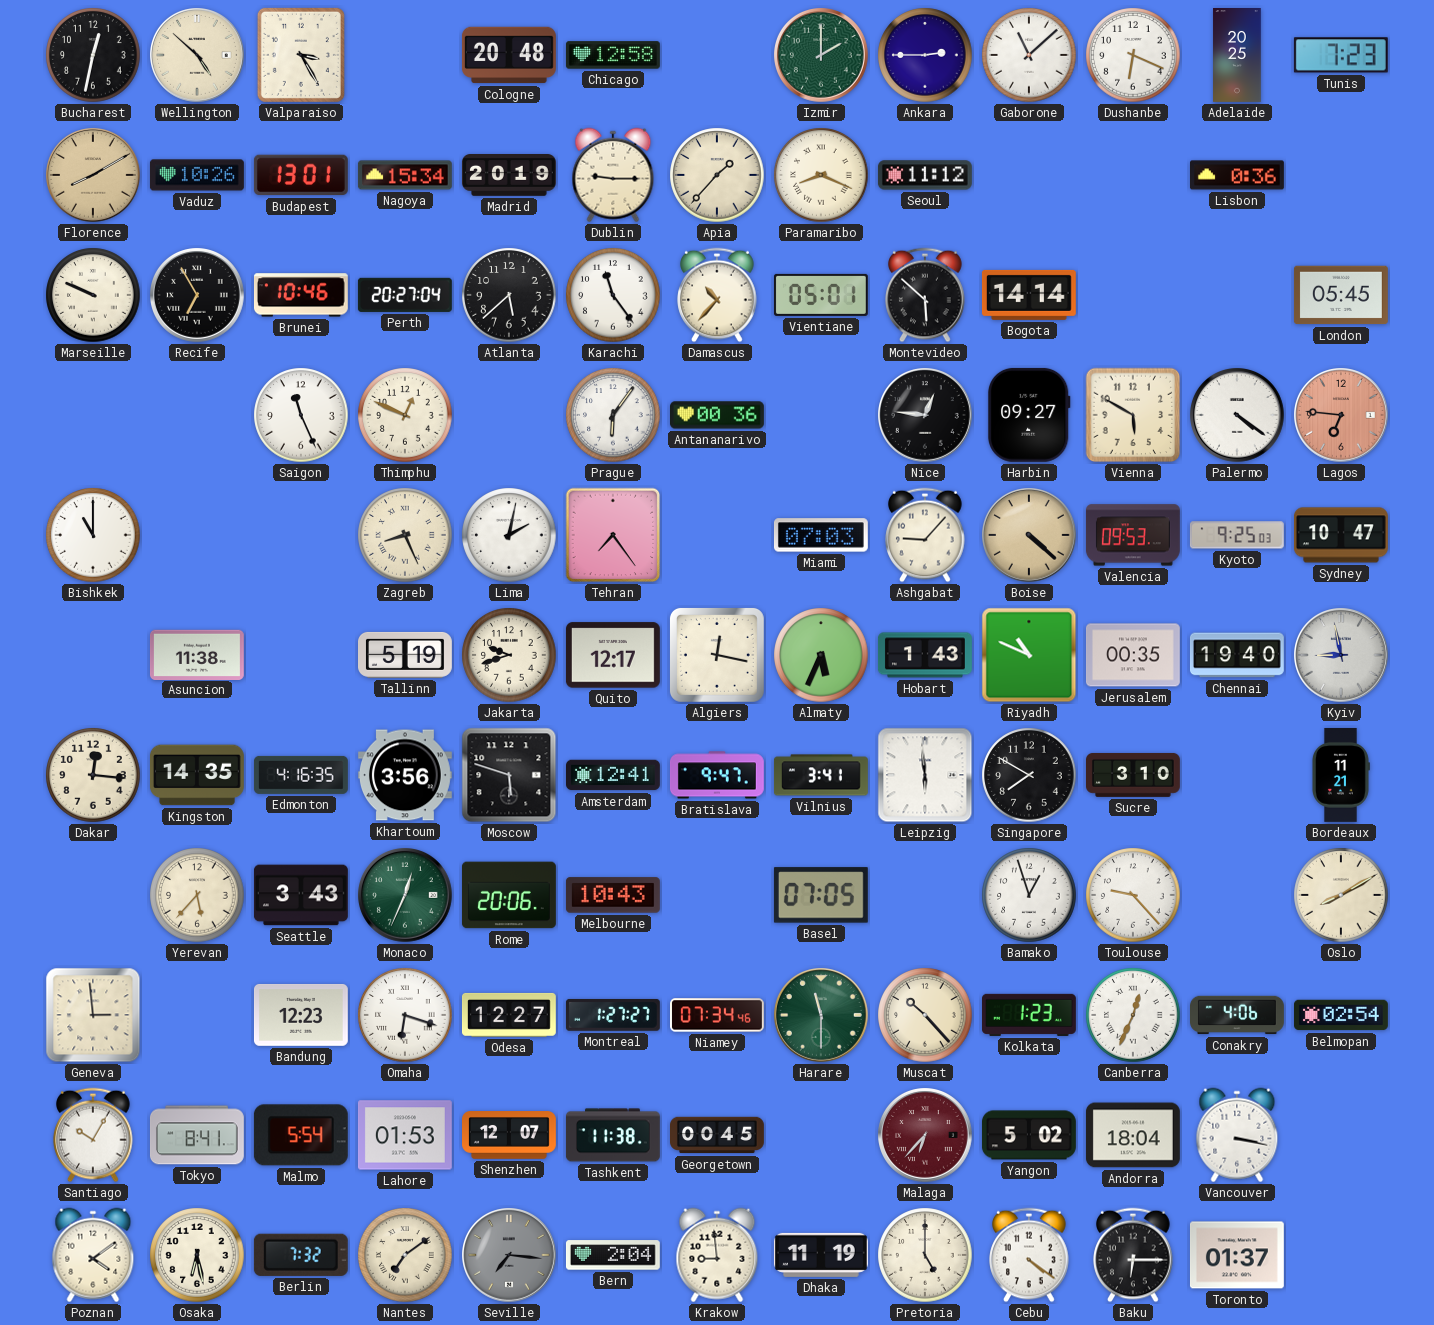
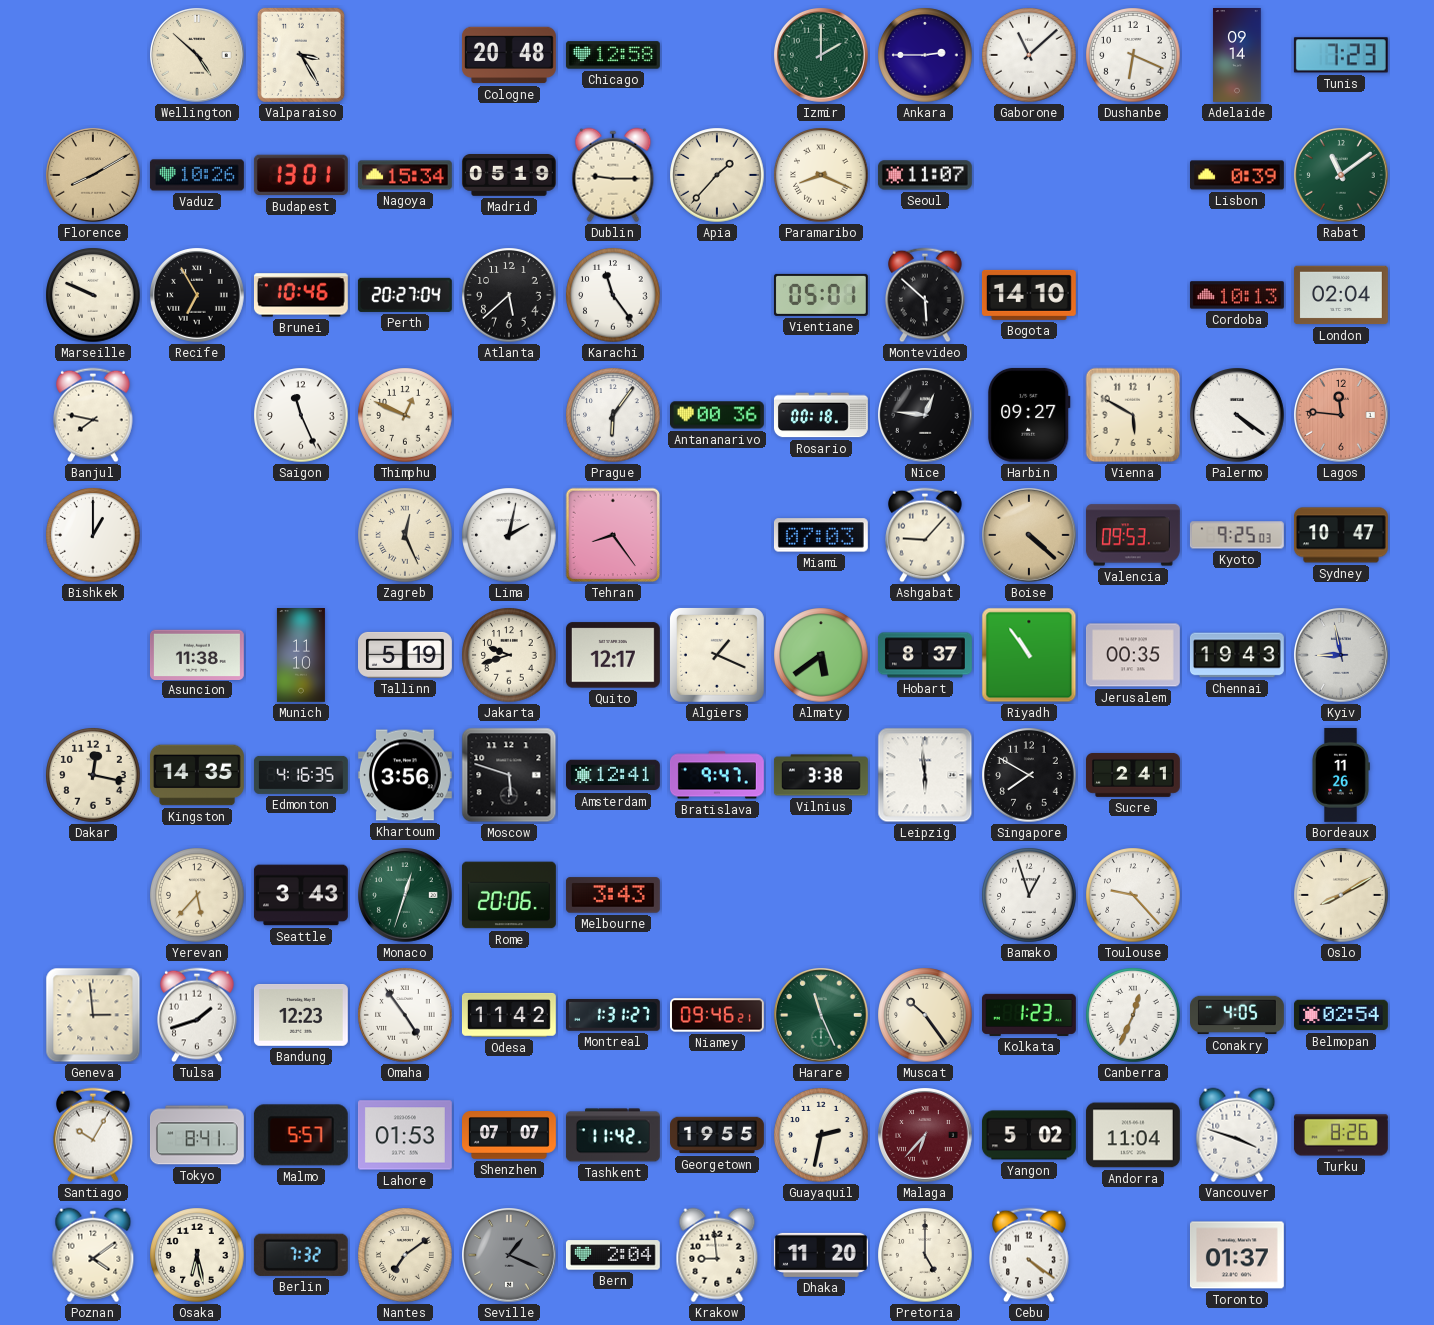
Bucharest: 12:32 -> none (93, 55)
Adelaide: 20:25 -> 09:14 (1237, 56)
Madrid: 20:19 -> 05:19 (509, 176)
Seoul: 11:12 -> 11:07 (925, 175)
Lisbon: 0:36 -> 0:39 (1238, 175)
Rabat: none -> 11:09 (1342, 176)
Damascus: 10:37 -> none (717, 295)
Bogota: 14:14 -> 14:10 (1029, 295)
Cordoba: none -> 10:13 (1237, 295)
London: 05:45 -> 02:04 (1341, 295)
Banjul: none -> 7:47 (93, 415)
Rosario: none -> 00:18 (821, 415)
Lagos: 6:46 -> 11:46 (1342, 416)
Bishkek: 11:00 -> 1:00 (93, 535)
Zagreb: 8:26 -> 12:26 (405, 535)
Tehran: 7:24 -> 8:24 (613, 535)
Munich: none -> 11:10 (301, 656)
Algiers: 12:17 -> 1:19 (717, 655)
Almaty: 5:34 -> 5:39 (821, 655)
Hobart: 1:43 -> 8:37 (925, 655)
Riyadh: 10:49 -> 10:54 (1029, 655)
Chennai: 19:40 -> 19:43 (1237, 655)
Dakar: 12:16 -> 12:17 (93, 775)
Vilnius: 3:41 -> 3:38 (821, 775)
Sucre: 3:10 -> 2:41 (1134, 775)
Bordeaux: 11:21 -> 11:26 (1340, 775)
Monaco: 12:34 -> 12:33 (406, 896)
Melbourne: 10:43 -> 3:43 (613, 895)
Basel: 07:05 -> none (821, 895)
Tulsa: none -> 1:42 (197, 1015)
Omaha: 6:18 -> 4:54 (405, 1015)
Odesa: 12:27 -> 11:42 (509, 1015)
Montreal: 1:27 -> 1:31 (613, 1015)
Niamey: 07:34 -> 09:46 (718, 1015)
Harare: 11:30 -> 11:26 (822, 1016)
Muscat: 10:23 -> 10:24 (925, 1015)
Conakry: 4:06 -> 4:05 (1238, 1015)
Malmo: 5:54 -> 5:57 (301, 1135)
Shenzhen: 12:07 -> 07:07 (510, 1135)
Tashkent: 11:38 -> 11:42 (613, 1135)
Georgetown: 00:45 -> 19:55 (718, 1135)
Guayaquil: none -> 2:32 (821, 1135)
Andorra: 18:04 -> 11:04 (1133, 1135)
Vancouver: 3:17 -> 3:48 (1237, 1135)
Turku: none -> 8:26 (1341, 1135)
Seville: 7:16 -> 1:19 (510, 1256)
Dhaka: 11:19 -> 11:20 (821, 1255)
Baku: 6:15 -> none (1133, 1255)
